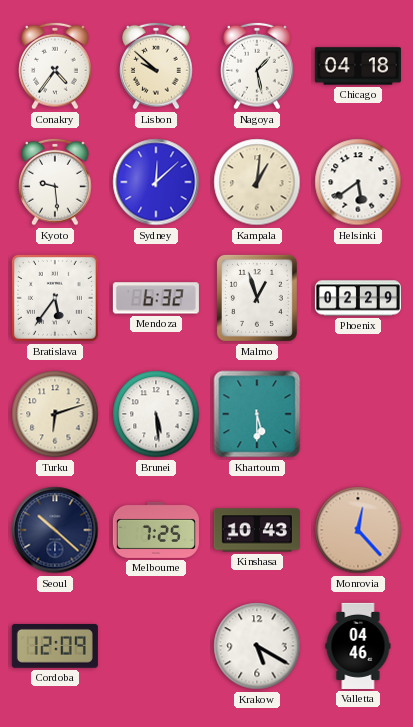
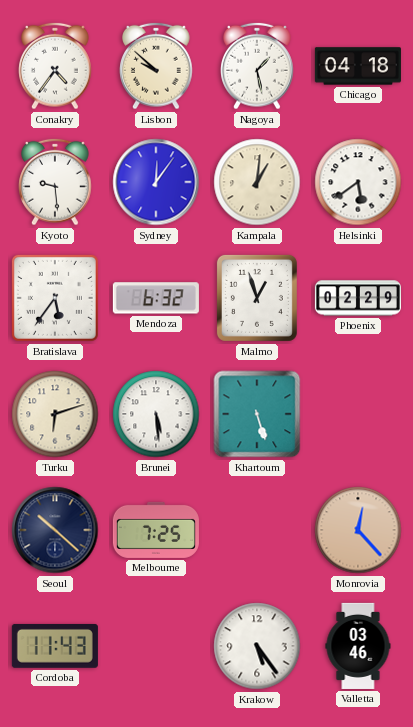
Sydney: 12:08 -> 12:06 (156, 182)
Khartoum: 5:30 -> 5:27 (257, 414)
Kinshasa: 10:43 -> none (257, 530)
Cordoba: 12:09 -> 11:43 (55, 646)
Krakow: 5:20 -> 5:24 (257, 646)
Valletta: 04:46 -> 03:46 (358, 646)
